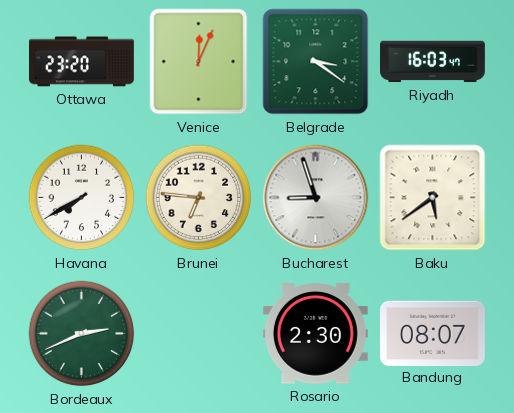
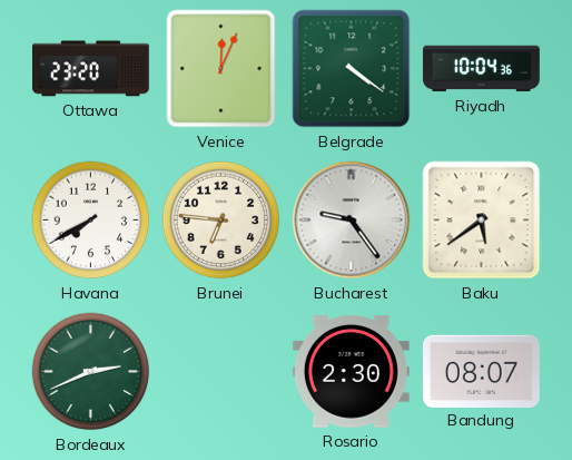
Belgrade: 3:21 -> 4:21 (352, 69)
Riyadh: 16:03 -> 10:04 (482, 69)
Bucharest: 8:57 -> 9:24 (352, 221)
